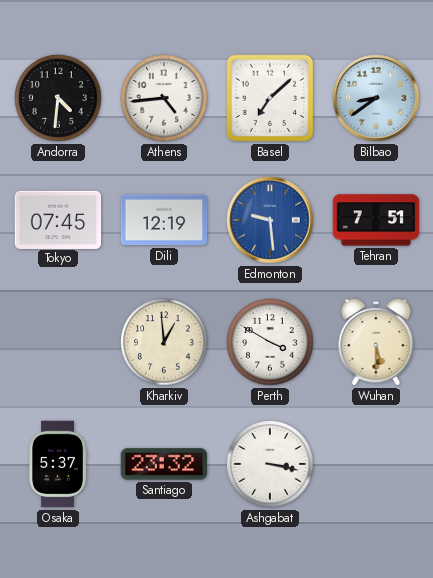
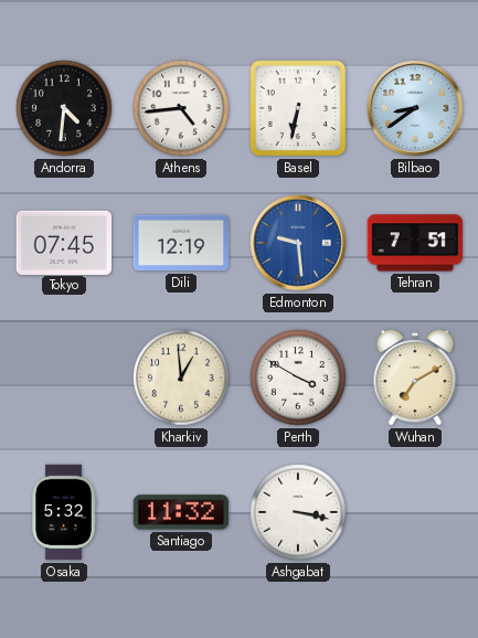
Basel: 7:08 -> 6:32 (298, 108)
Wuhan: 5:30 -> 7:10 (415, 378)
Osaka: 5:37 -> 5:32 (64, 512)
Santiago: 23:32 -> 11:32 (181, 512)
